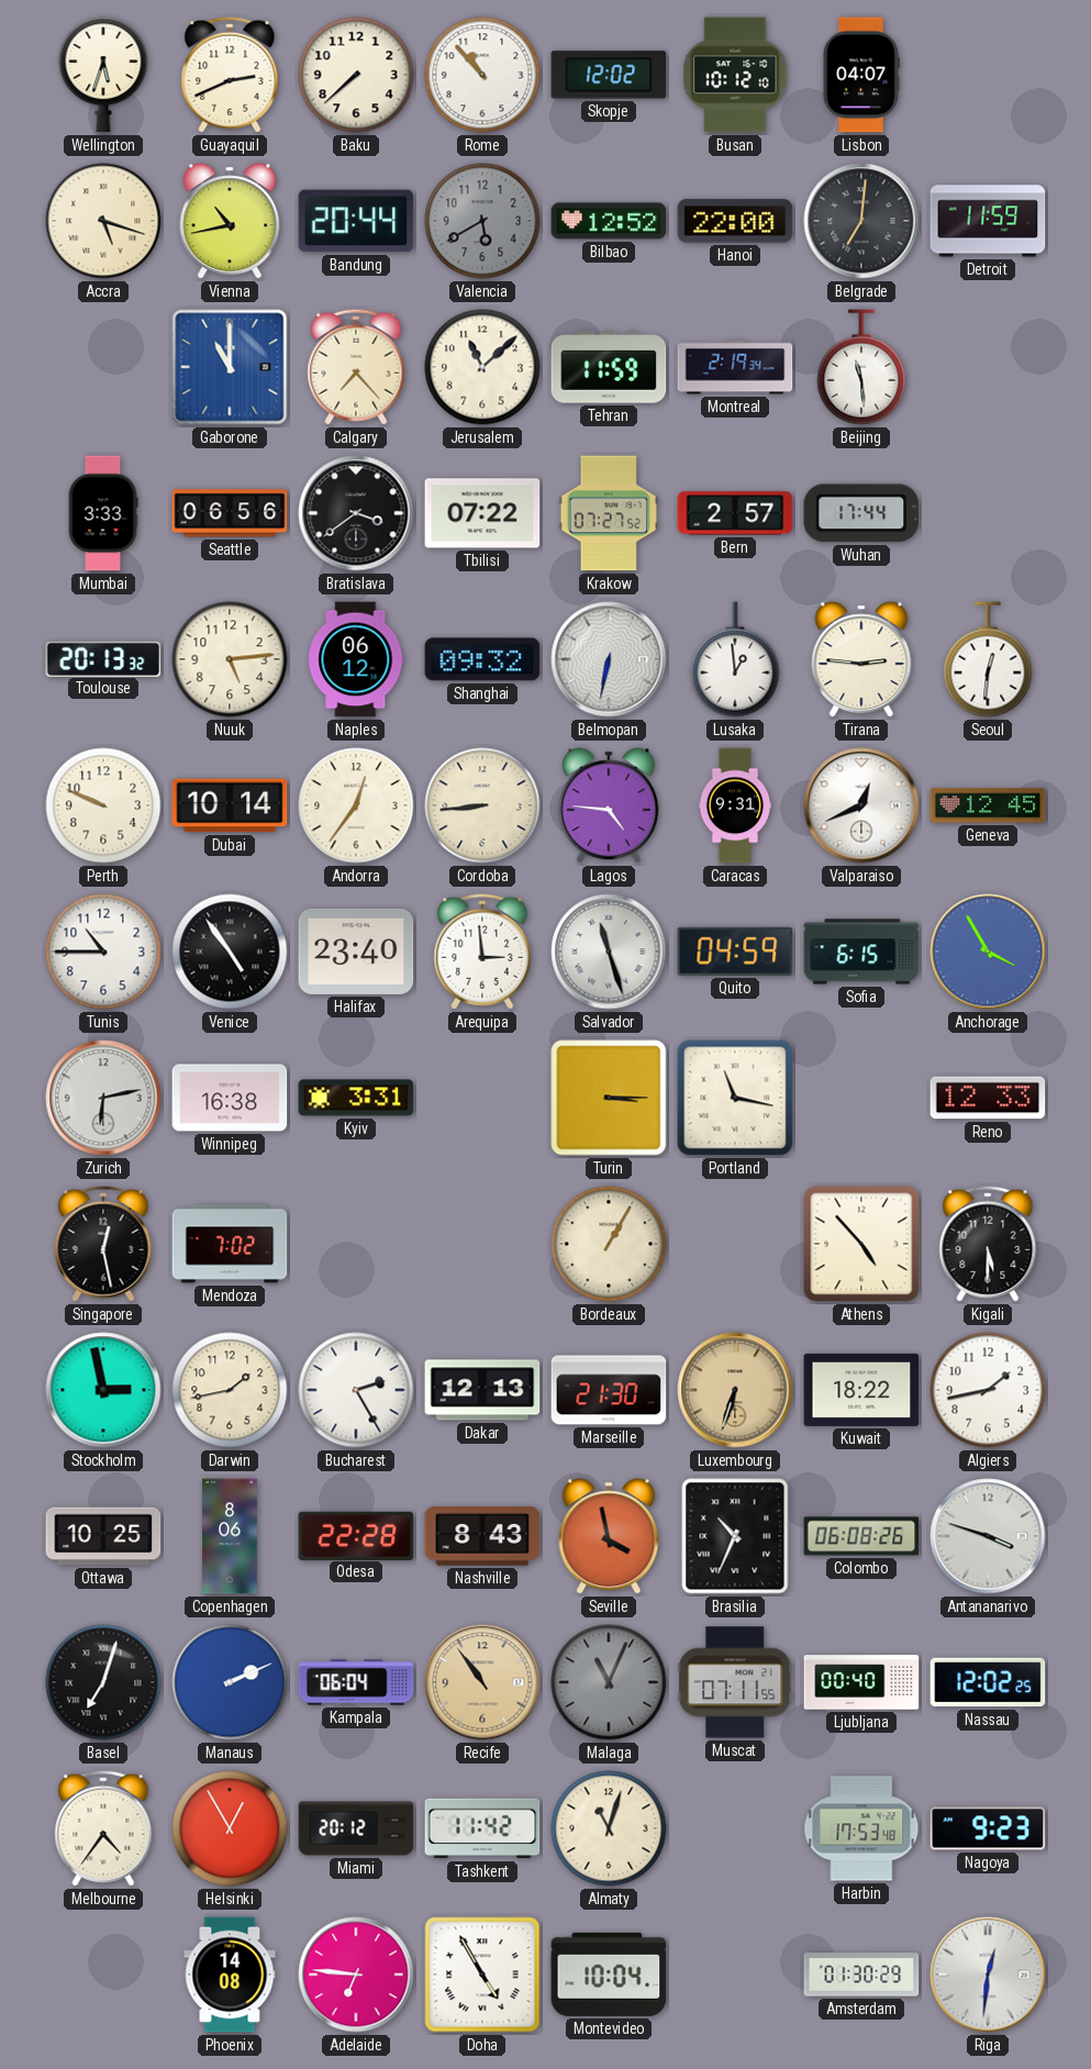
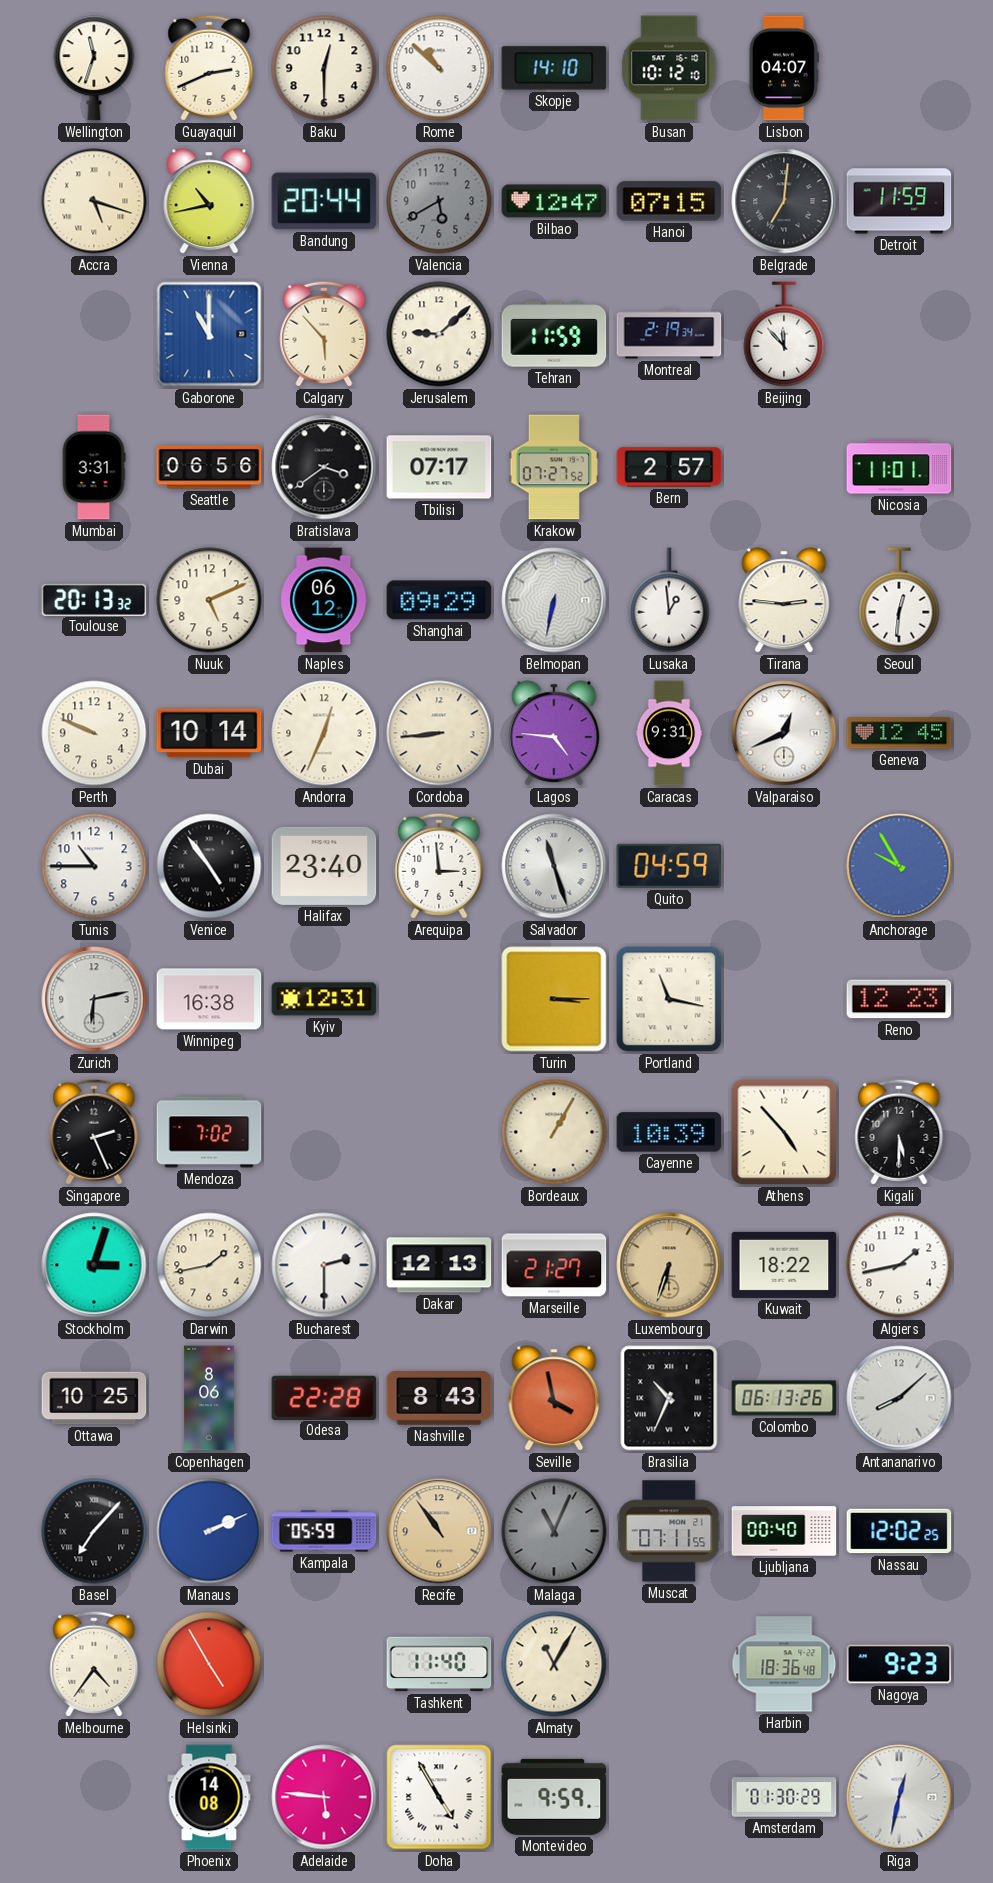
Wellington: 5:33 -> 11:33 (94, 68)
Baku: 7:38 -> 12:30 (324, 68)
Rome: 10:53 -> 10:52 (439, 68)
Skopje: 12:02 -> 14:10 (554, 68)
Bilbao: 12:52 -> 12:47 (554, 201)
Hanoi: 22:00 -> 07:15 (669, 201)
Calgary: 7:23 -> 5:53 (324, 334)
Jerusalem: 11:08 -> 9:08 (439, 334)
Beijing: 11:29 -> 11:53 (784, 334)
Mumbai: 3:33 -> 3:31 (94, 467)
Tbilisi: 07:22 -> 07:17 (439, 467)
Wuhan: 17:44 -> none (861, 513)
Nicosia: none -> 11:01 (899, 467)
Nuuk: 5:14 -> 5:11 (209, 600)
Shanghai: 09:32 -> 09:29 (439, 600)
Andorra: 12:36 -> 12:34 (324, 733)
Sofia: 6:15 -> none (861, 952)
Anchorage: 3:55 -> 9:55 (899, 866)
Kyiv: 3:31 -> 12:31 (324, 999)
Reno: 12:33 -> 12:23 (899, 999)
Singapore: 12:28 -> 2:26 (94, 1132)
Cayenne: none -> 10:39 (669, 1132)
Stockholm: 2:58 -> 3:03 (94, 1265)
Bucharest: 2:25 -> 2:30 (324, 1265)
Marseille: 21:30 -> 21:27 (554, 1265)
Colombo: 06:08 -> 06:13 (784, 1398)
Antananarivo: 3:48 -> 8:08 (899, 1398)
Basel: 7:03 -> 7:07 (94, 1531)
Kampala: 06:04 -> 05:59 (324, 1531)
Helsinki: 12:55 -> 4:55 (209, 1664)
Miami: 20:12 -> none (356, 1828)
Tashkent: 11:42 -> 11:40 (439, 1664)
Almaty: 11:03 -> 11:05 (554, 1664)
Harbin: 17:53 -> 18:36 (784, 1664)
Adelaide: 6:46 -> 5:46 (324, 1797)
Montevideo: 10:04 -> 9:59 (554, 1797)
Riga: 12:31 -> 12:32 (899, 1797)
